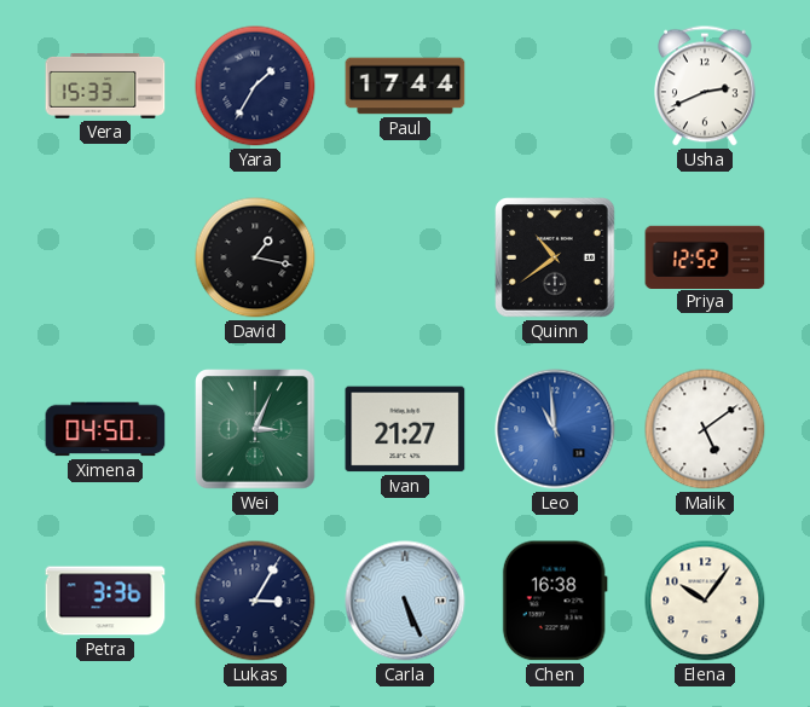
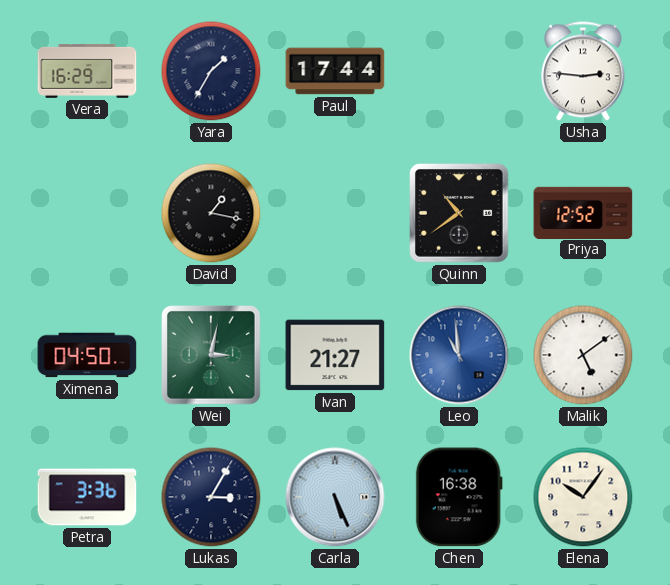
Vera: 15:33 -> 16:29 (87, 72)
Usha: 2:41 -> 2:46 (584, 71)
Wei: 3:04 -> 3:02 (211, 355)
